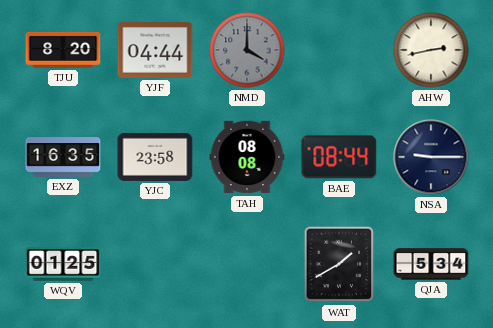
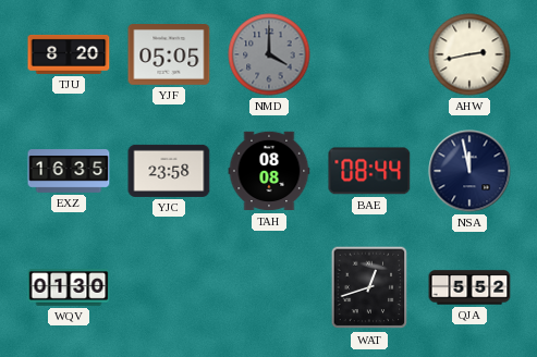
YJF: 04:44 -> 05:05 (169, 56)
NSA: 9:15 -> 11:58 (469, 171)
WQV: 01:25 -> 01:30 (69, 288)
WAT: 1:40 -> 12:42 (369, 287)
QJA: 5:34 -> 5:52 (469, 287)
